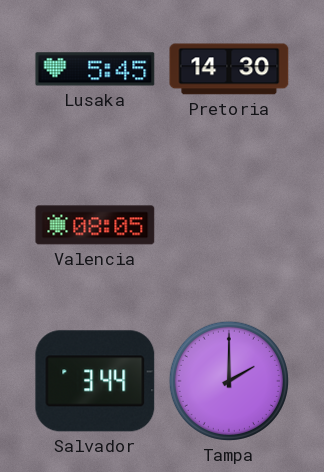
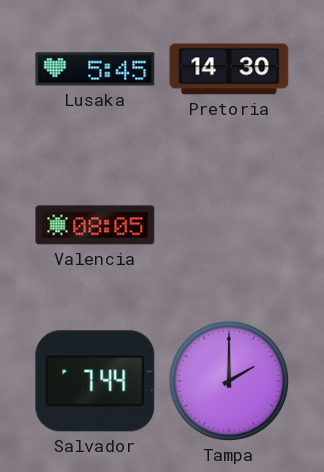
Salvador: 3:44 -> 7:44 (95, 381)
